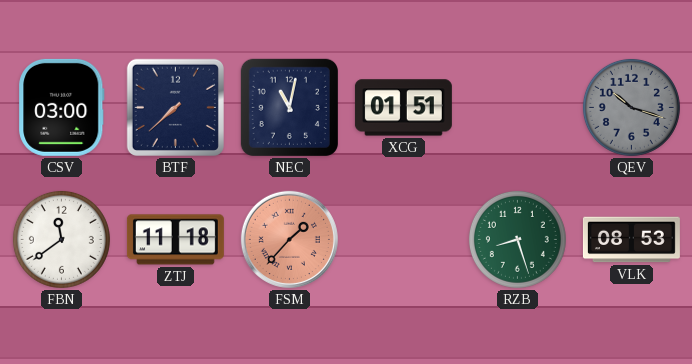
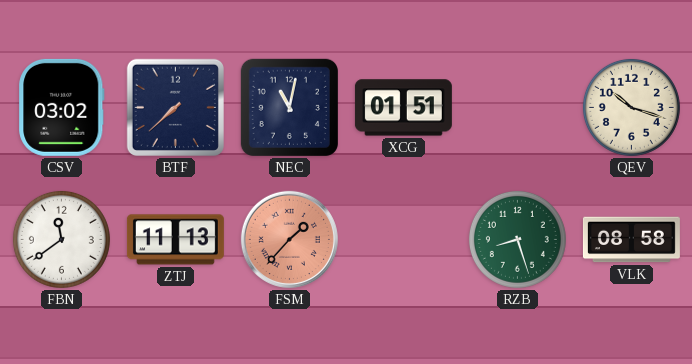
CSV: 03:00 -> 03:02 (62, 107)
QEV dial: grey -> cream (631, 107)
ZTJ: 11:18 -> 11:13 (175, 240)
VLK: 08:53 -> 08:58 (631, 240)
